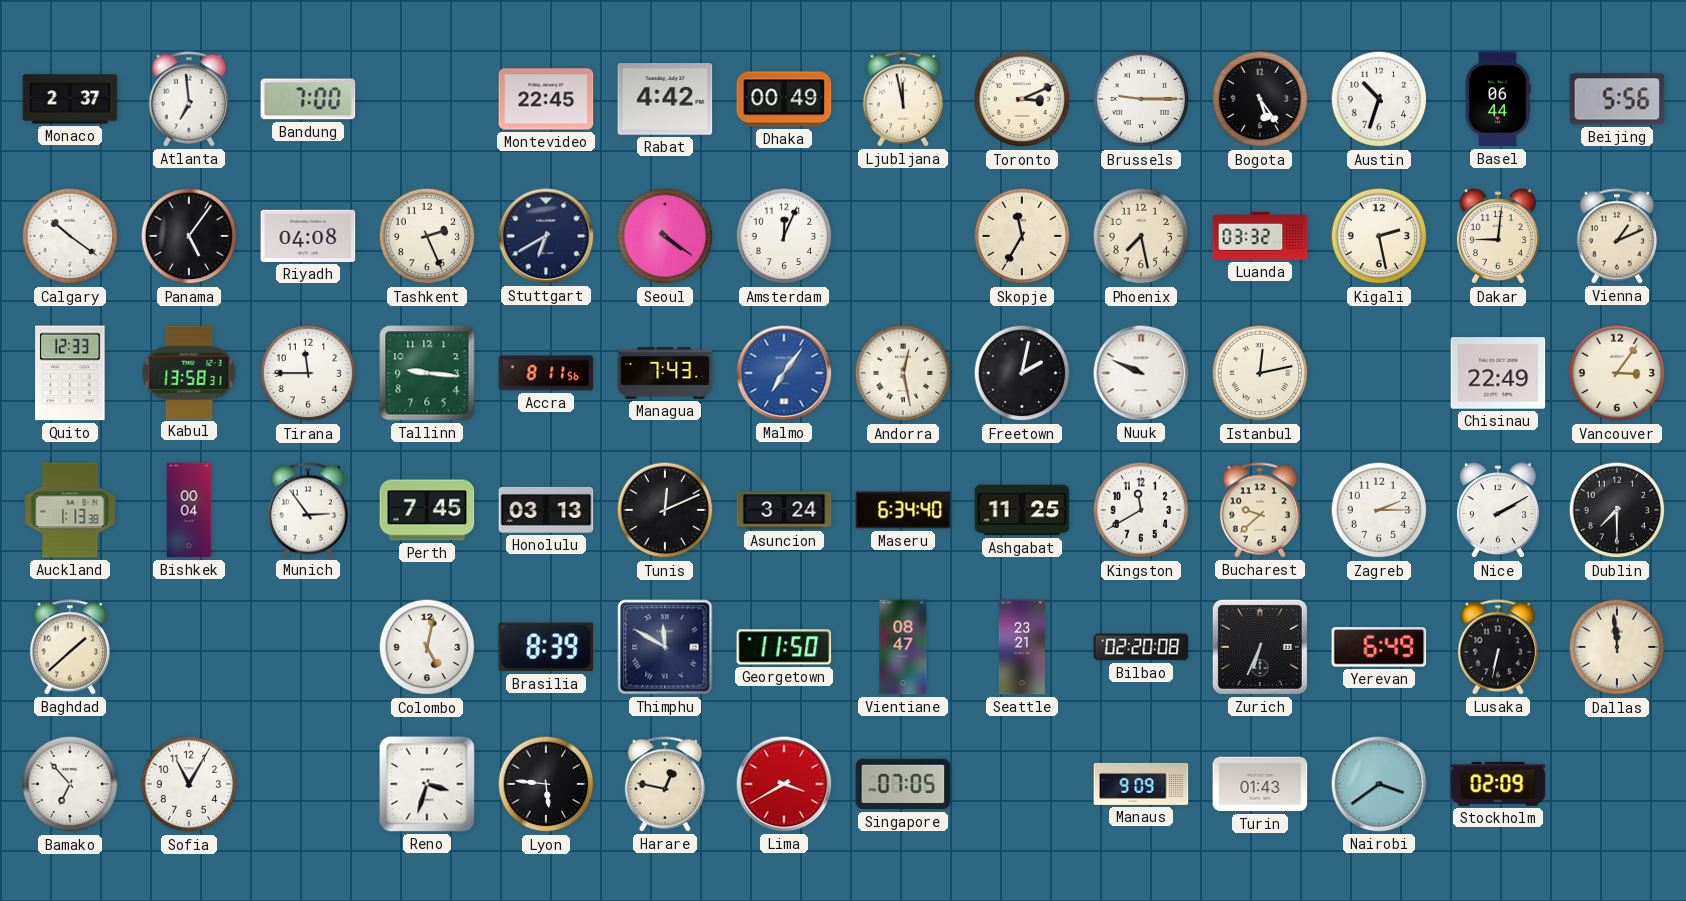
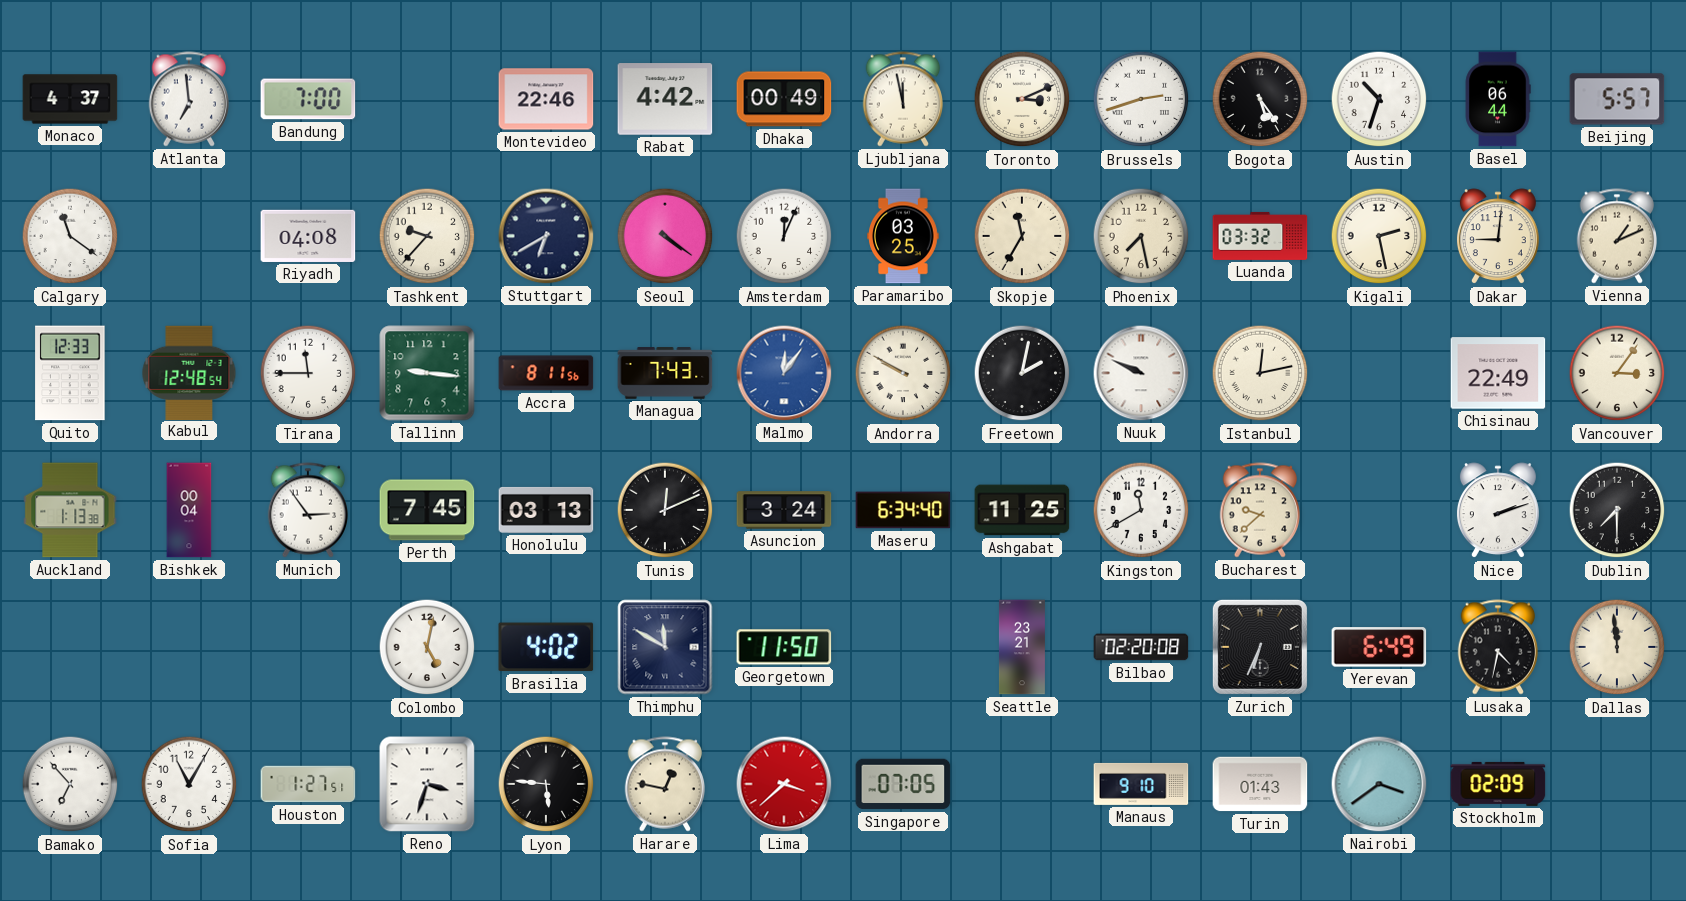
Monaco: 2:37 -> 4:37 (70, 99)
Montevideo: 22:45 -> 22:46 (546, 99)
Brussels: 9:15 -> 2:42 (1141, 99)
Beijing: 5:56 -> 5:57 (1617, 99)
Calgary: 10:21 -> 11:21 (70, 236)
Panama: 5:06 -> none (189, 236)
Tashkent: 2:26 -> 9:37 (427, 236)
Paramaribo: none -> 03:25 (904, 236)
Kabul: 13:58 -> 12:48 (189, 372)
Malmo: 7:06 -> 12:06 (784, 373)
Andorra: 12:28 -> 9:50 (903, 373)
Zagreb: 2:15 -> none (1379, 510)
Nice: 2:10 -> 2:12 (1498, 511)
Baghdad: 1:38 -> none (69, 647)
Brasilia: 8:39 -> 4:02 (546, 647)
Vientiane: 08:47 -> none (903, 647)
Lusaka: 6:32 -> 4:32 (1497, 647)
Houston: none -> 1:27 (308, 784)
Lima: 3:40 -> 3:38 (784, 784)
Manaus: 9:09 -> 9:10 (1141, 784)
